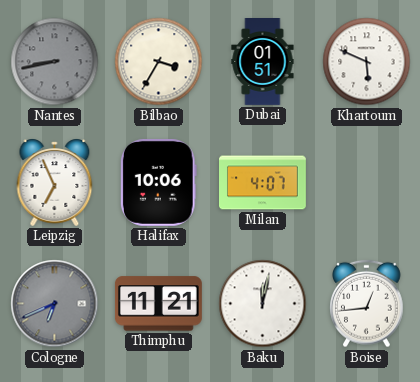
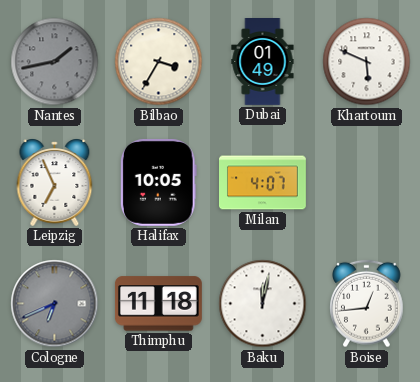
Nantes: 8:43 -> 1:43 (55, 62)
Dubai: 01:51 -> 01:49 (263, 62)
Halifax: 10:06 -> 10:05 (158, 182)
Thimphu: 11:21 -> 11:18 (158, 304)
